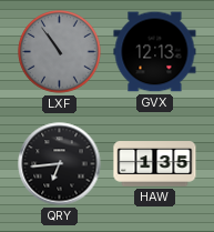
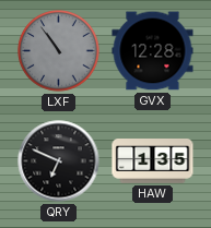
GVX: 12:13 -> 12:28 (153, 51)
QRY: 6:44 -> 6:49 (59, 161)
